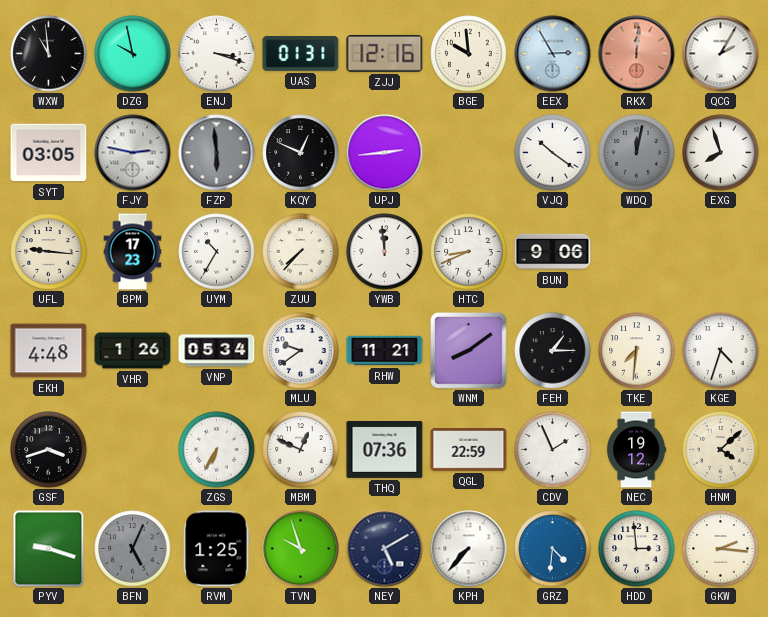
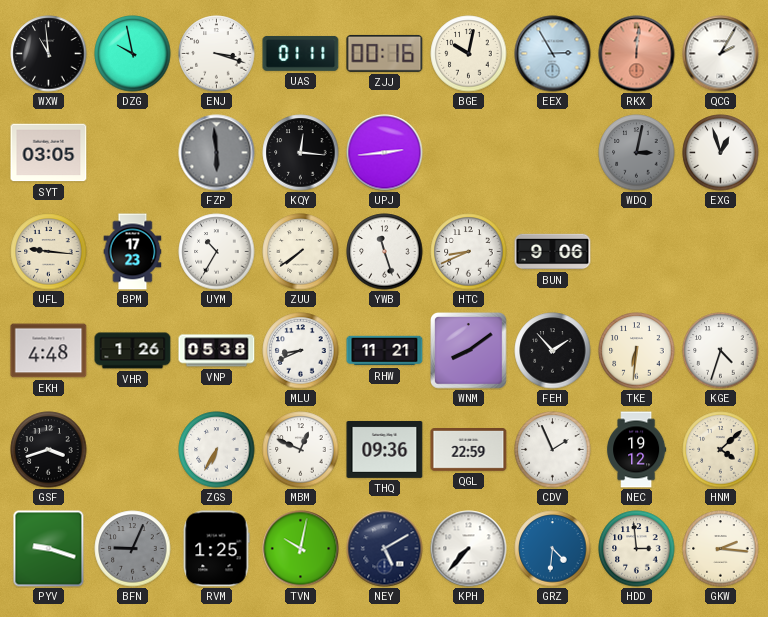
UAS: 01:31 -> 01:11 (301, 54)
ZJJ: 12:16 -> 00:16 (385, 53)
BGE: 9:59 -> 10:02 (469, 54)
FJY: 2:47 -> none (133, 153)
KQY: 12:49 -> 12:16 (301, 153)
VJQ: 10:21 -> none (553, 153)
WDQ: 12:02 -> 3:02 (637, 153)
EXG: 7:57 -> 12:57 (721, 153)
ZUU: 7:37 -> 7:39 (301, 252)
YWB: 11:59 -> 11:27 (385, 252)
VNP: 05:34 -> 05:38 (217, 351)
MLU: 9:39 -> 8:41 (301, 351)
FEH: 1:15 -> 1:53 (553, 351)
TKE: 7:31 -> 6:31 (637, 351)
THQ: 07:36 -> 09:36 (385, 449)
BFN: 5:04 -> 9:04 (133, 549)
TVN: 9:57 -> 10:02 (301, 549)
